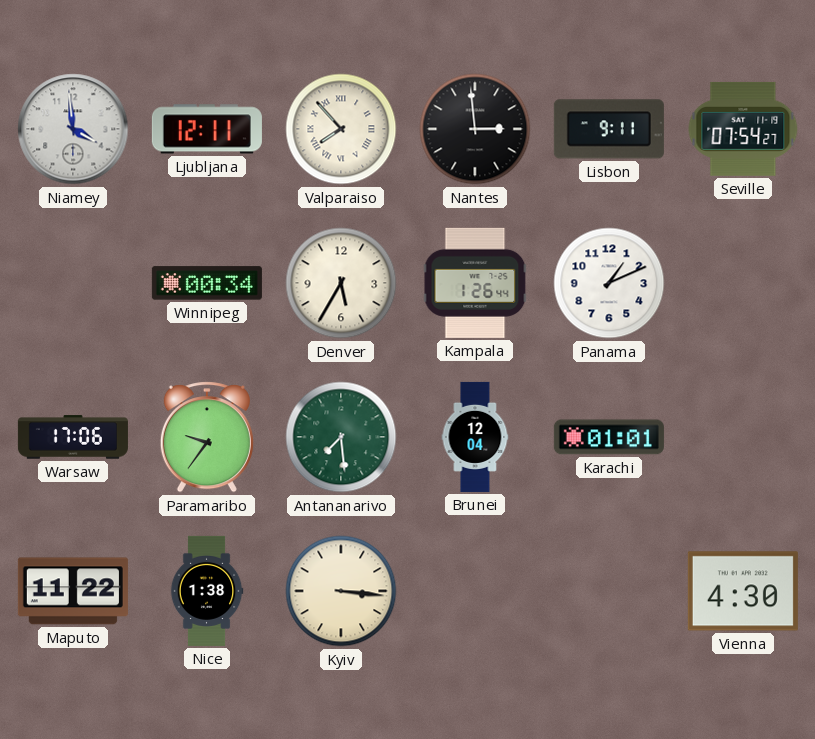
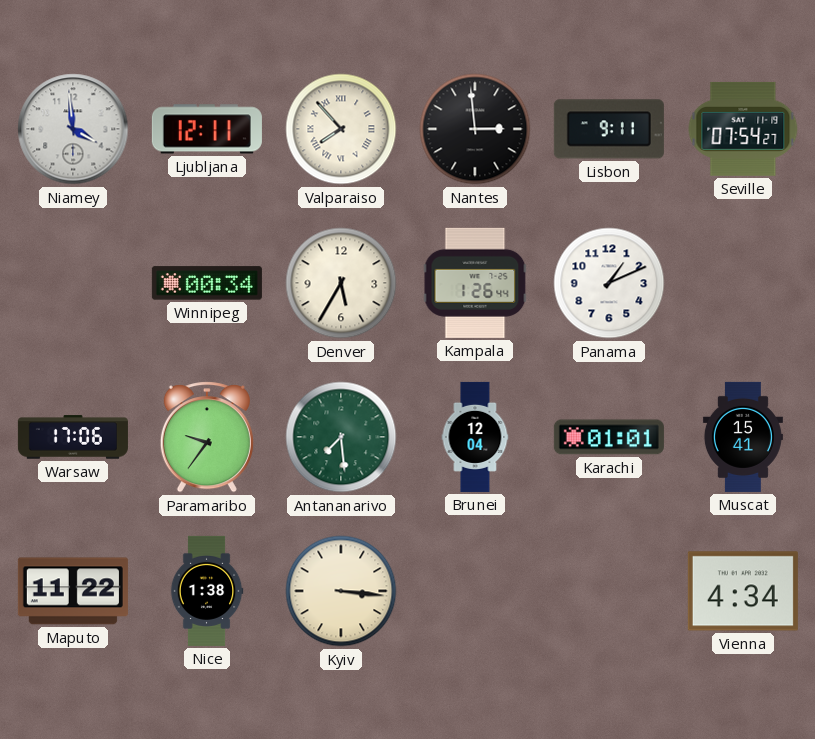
Muscat: none -> 15:41 (743, 437)
Vienna: 4:30 -> 4:34 (743, 591)
